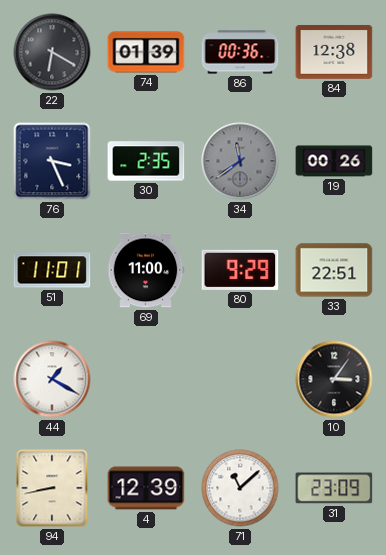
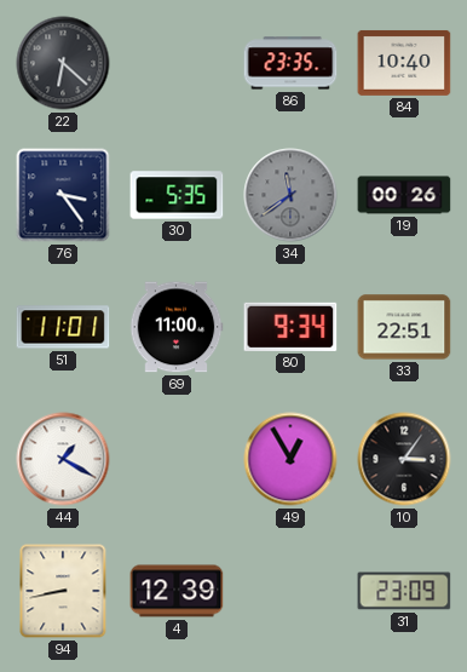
22: 6:20 -> 6:22 (63, 63)
74: 01:39 -> none (146, 52)
86: 00:36 -> 23:35 (290, 63)
84: 12:38 -> 10:40 (404, 63)
76: 3:26 -> 3:24 (63, 195)
30: 2:35 -> 5:35 (177, 195)
80: 9:29 -> 9:34 (290, 327)
49: none -> 12:55 (290, 459)
71: 11:08 -> none (240, 488)
